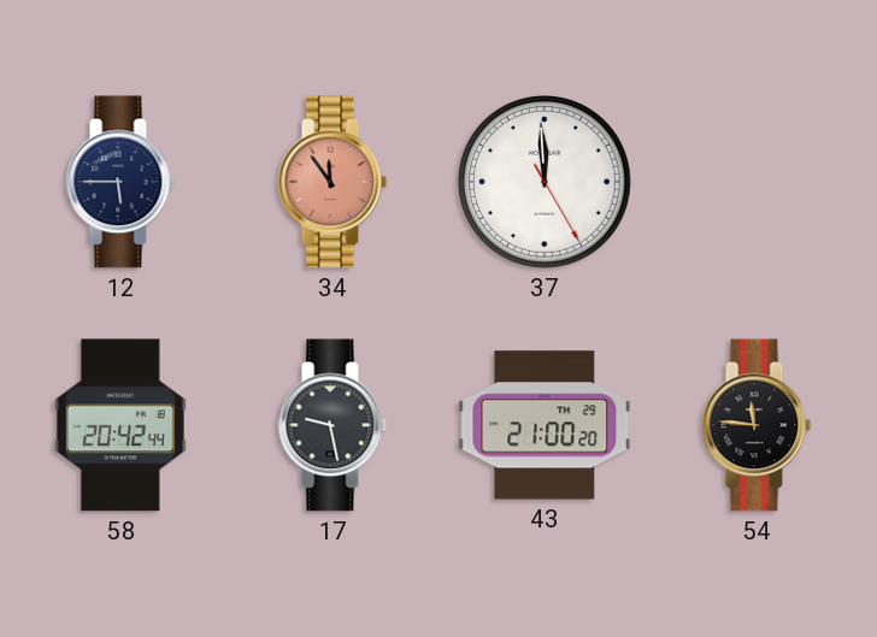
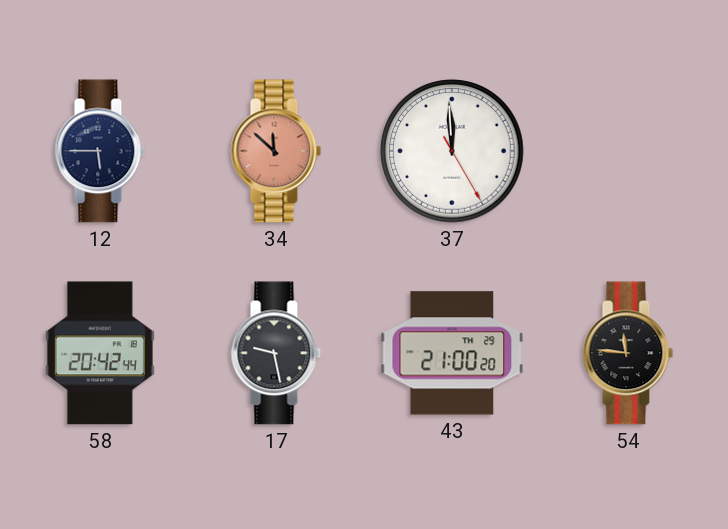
34: 11:54 -> 11:52 (276, 151)
